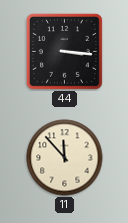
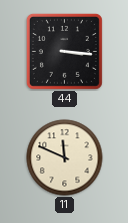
11: 11:53 -> 11:49 (65, 158)
